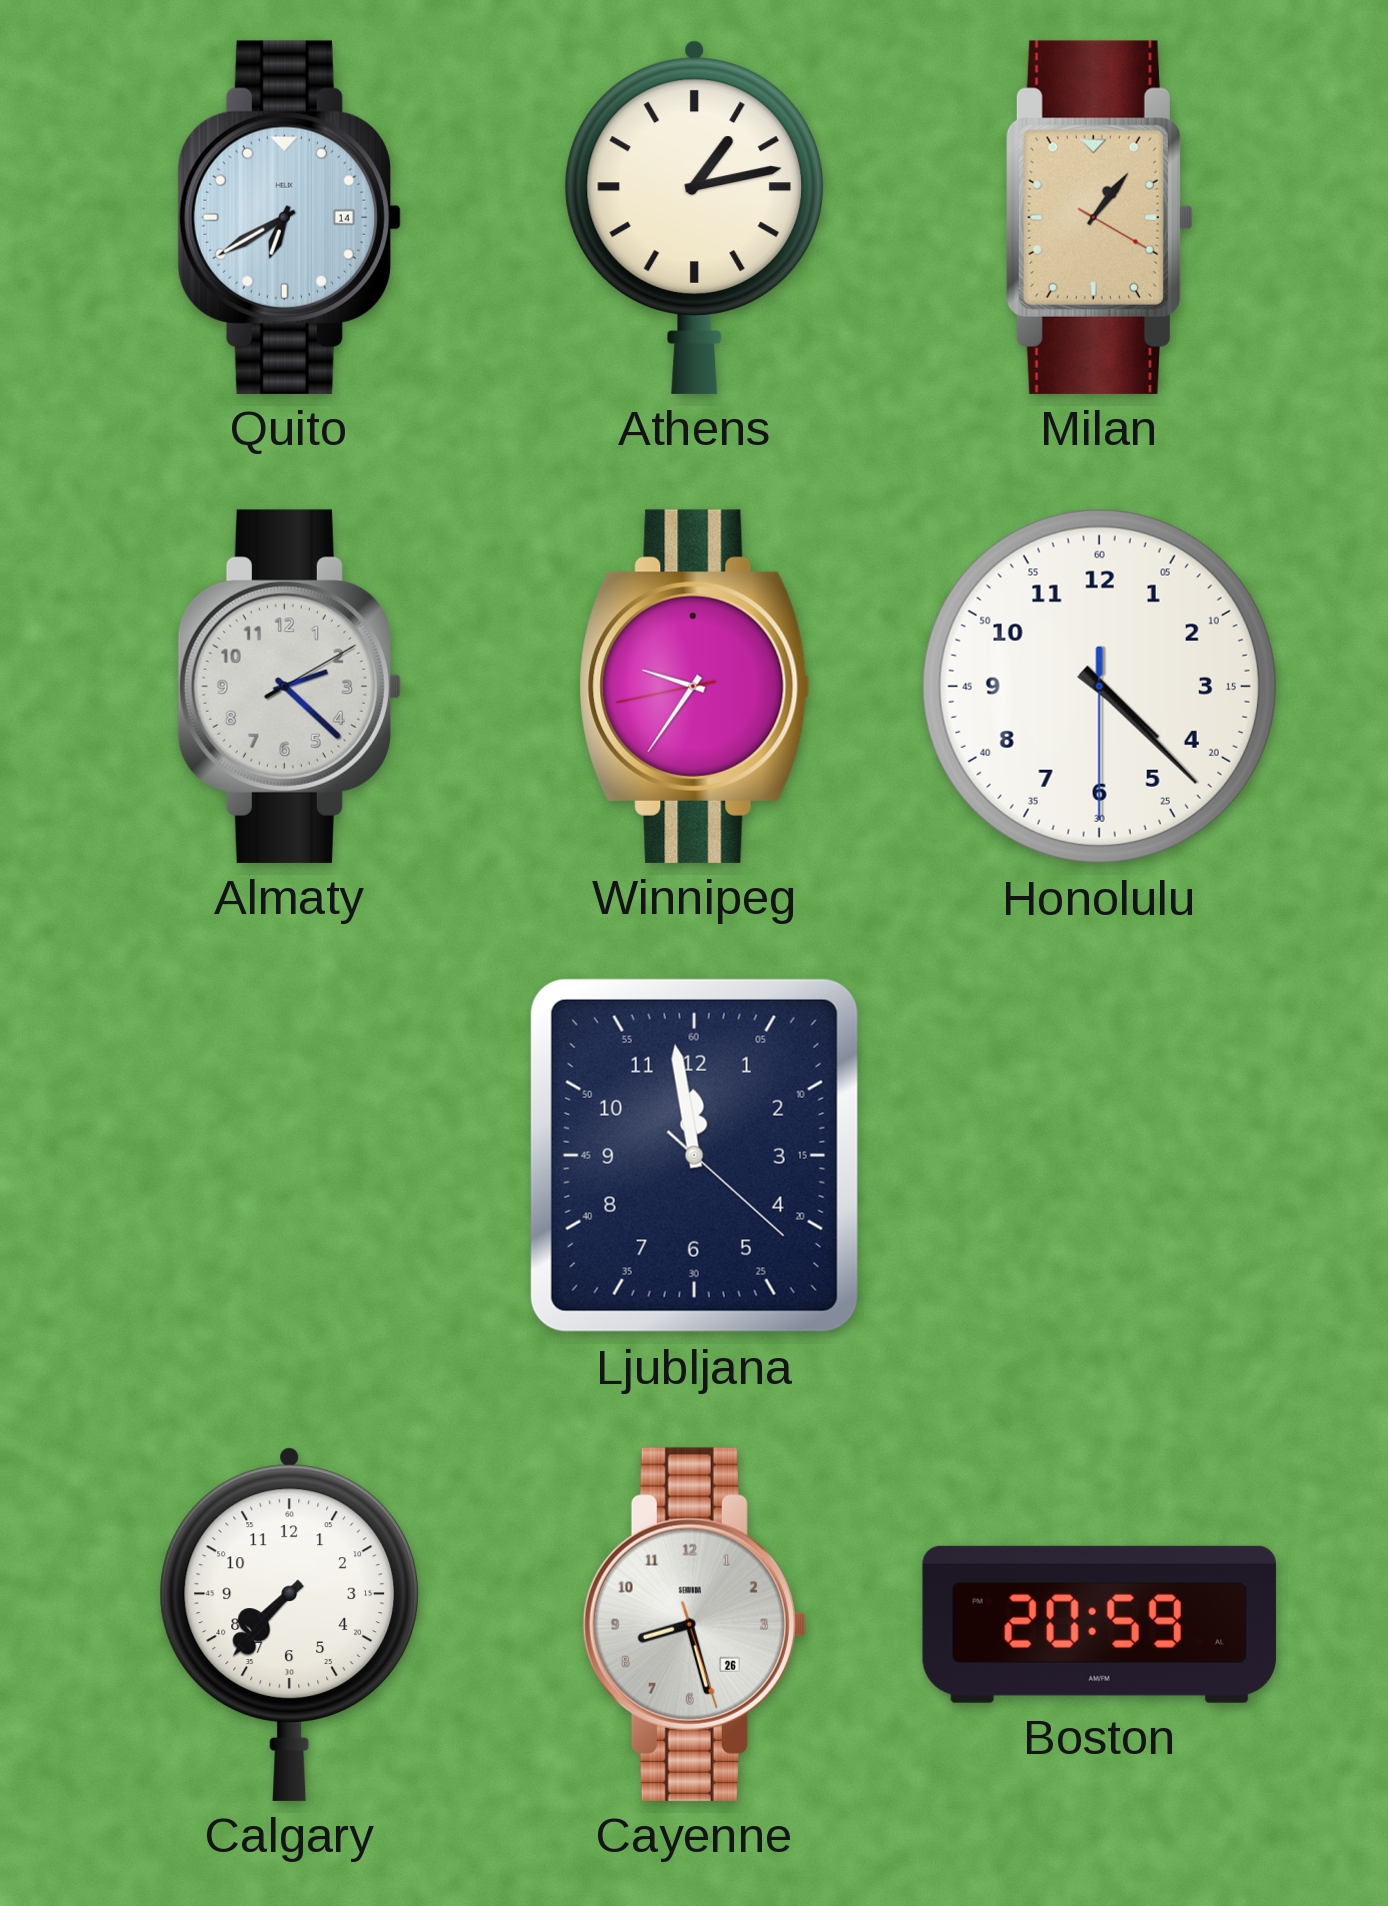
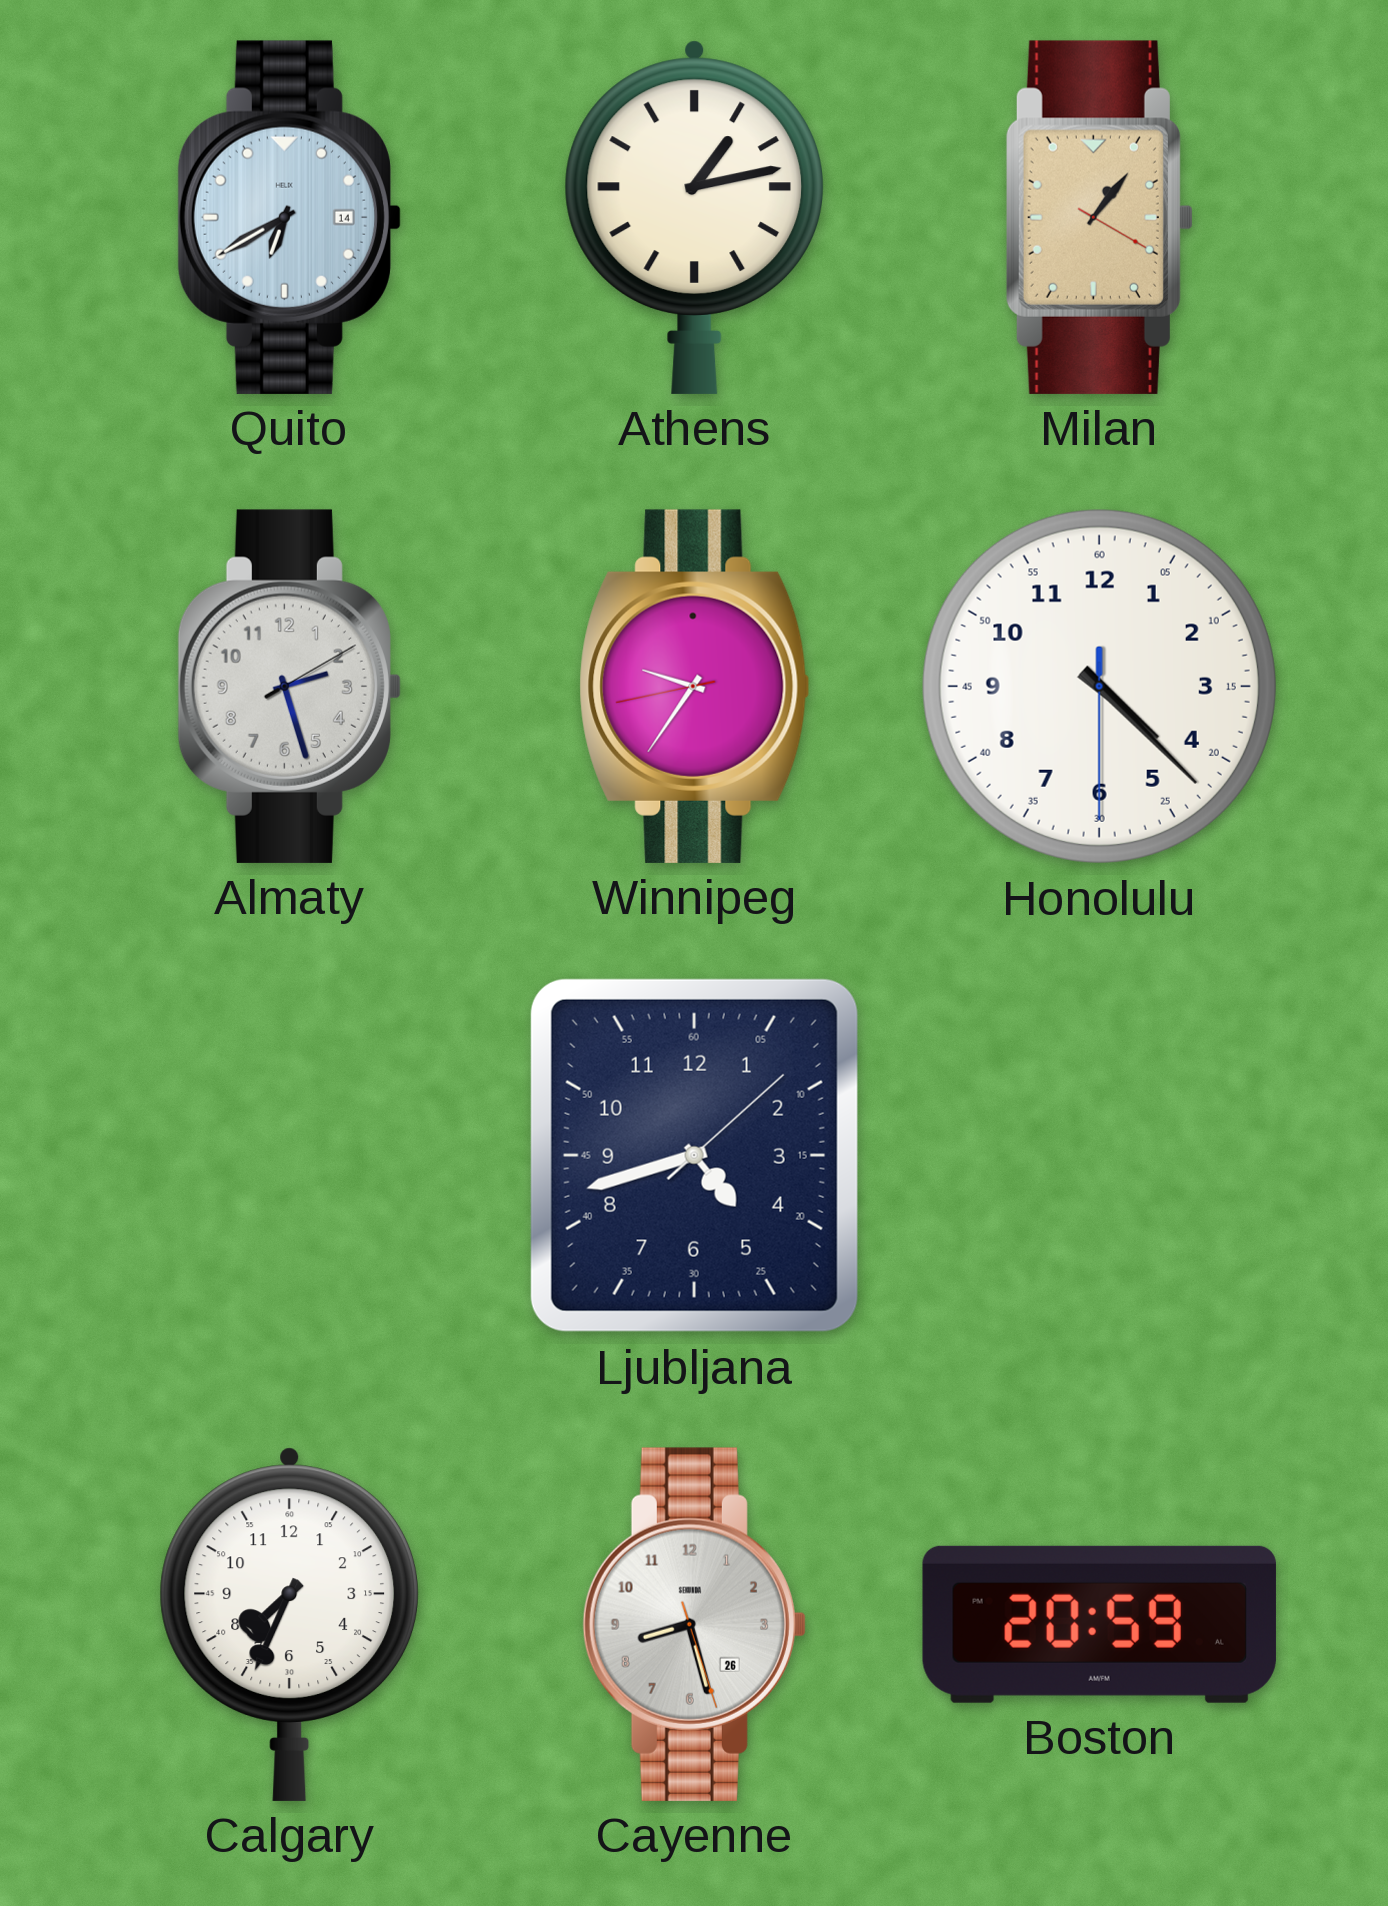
Almaty: 2:22 -> 2:27 (289, 686)
Ljubljana: 11:58 -> 4:42 (694, 1155)
Calgary: 7:37 -> 7:34 (289, 1624)
